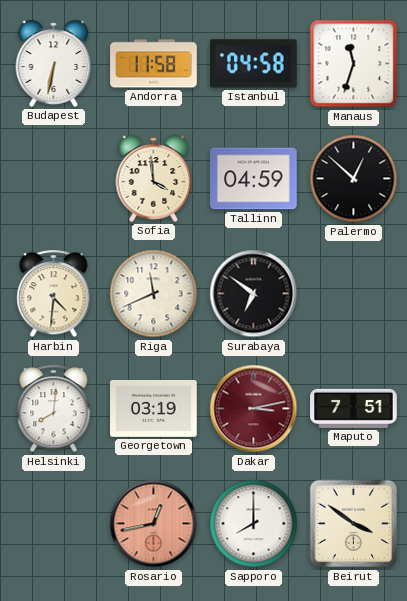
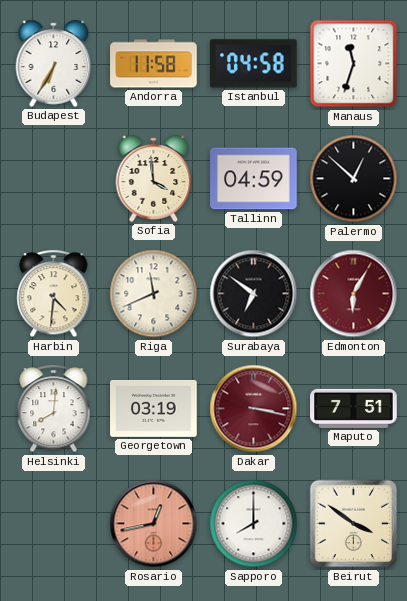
Budapest: 6:32 -> 6:35 (54, 63)
Edmonton: none -> 6:05 (354, 294)
Dakar: 3:13 -> 3:17 (254, 409)
